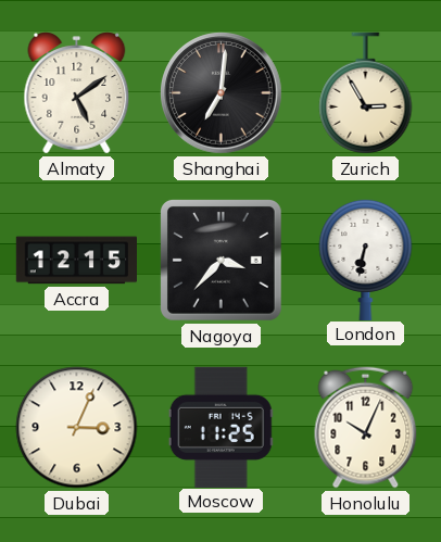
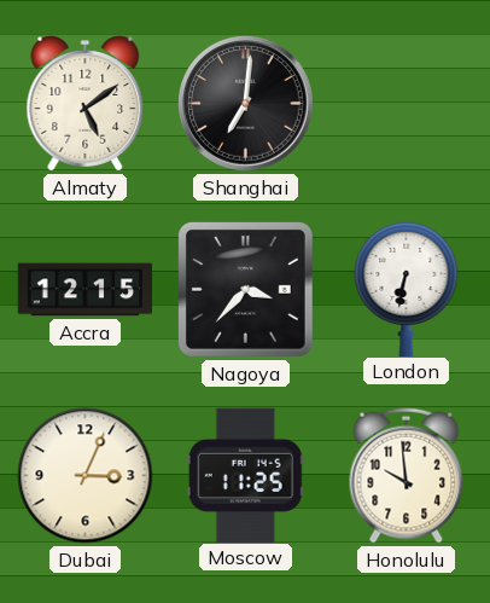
Zurich: 2:55 -> none (366, 93)
Honolulu: 10:04 -> 9:59 (407, 476)
